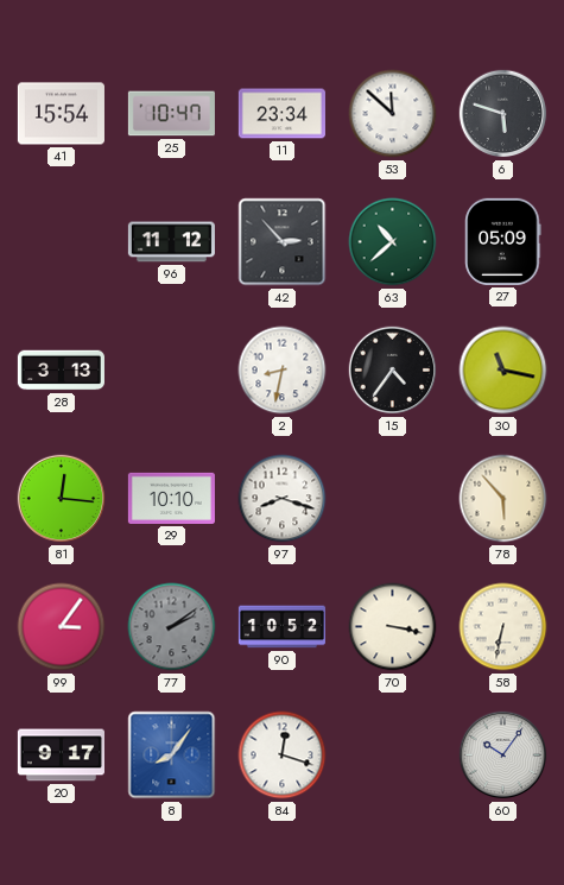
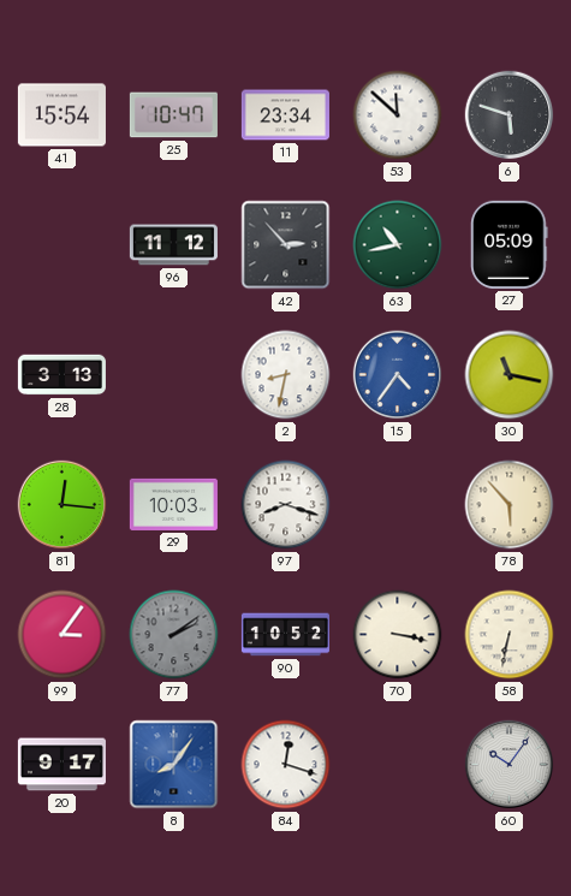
63: 10:38 -> 10:43 (398, 245)
15 dial: black -> blue (398, 375)
29: 10:10 -> 10:03 (173, 504)
